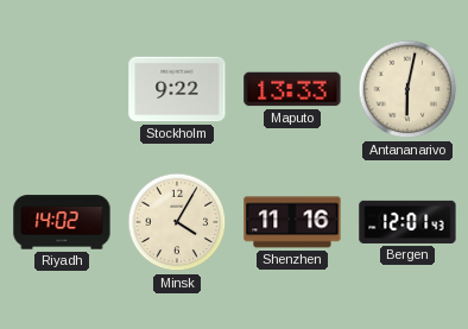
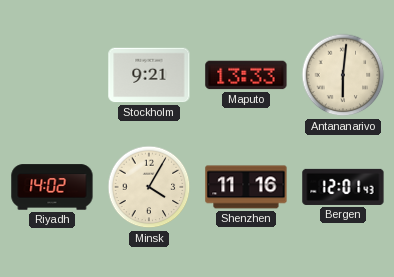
Stockholm: 9:22 -> 9:21 (149, 75)
Antananarivo: 6:02 -> 6:01 (343, 75)
